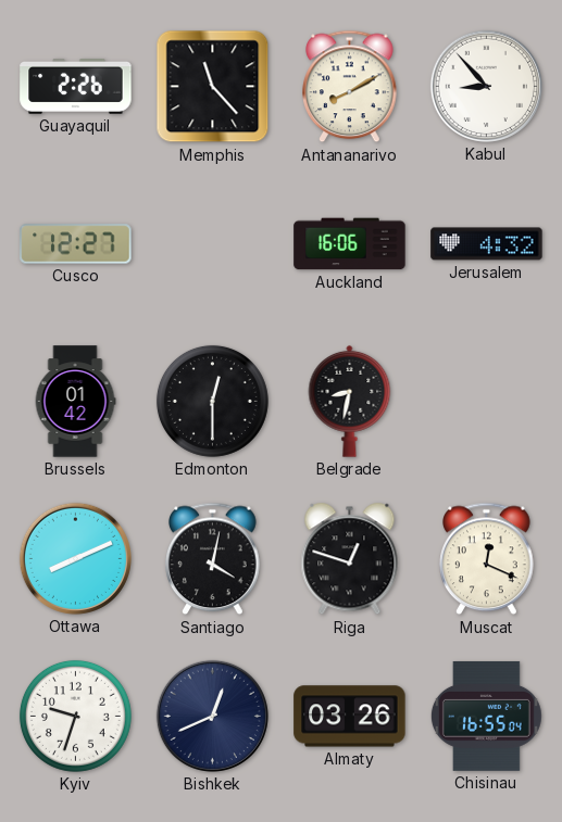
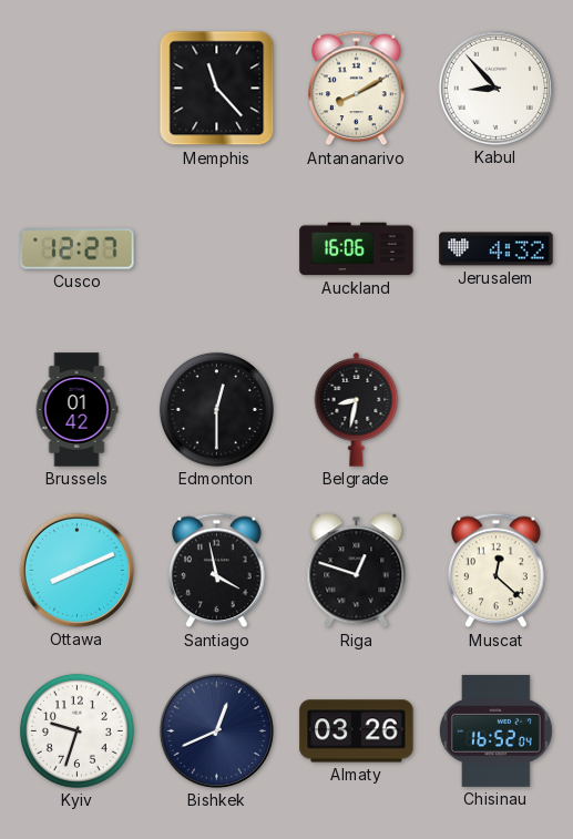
Guayaquil: 2:26 -> none (76, 86)
Santiago: 4:02 -> 3:58 (217, 571)
Muscat: 12:19 -> 12:22 (497, 571)
Chisinau: 16:55 -> 16:52 (495, 730)
